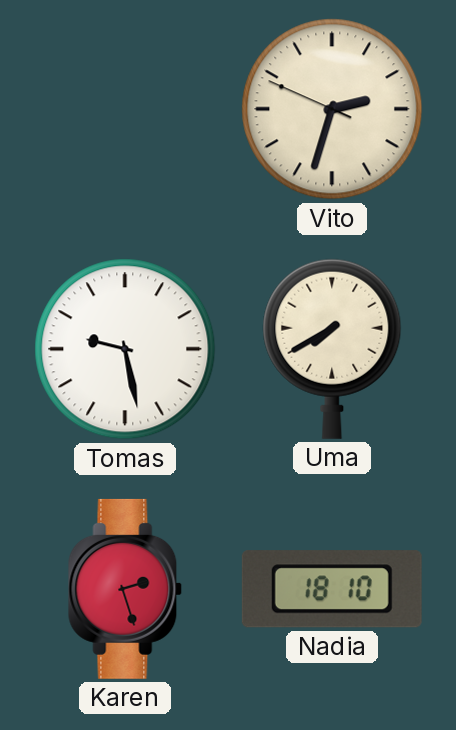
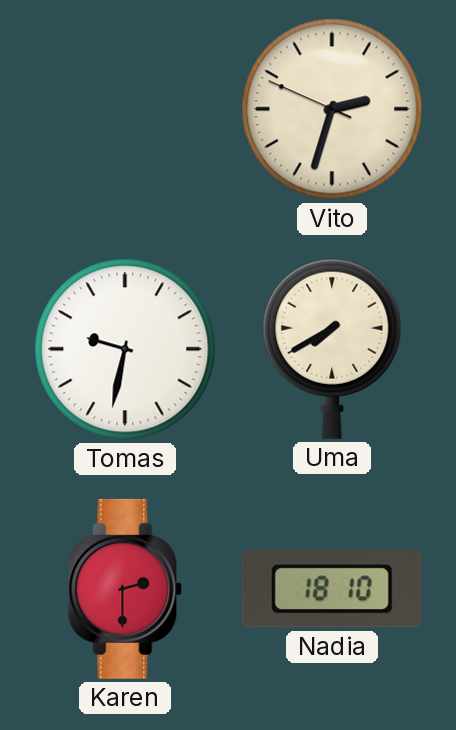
Tomas: 9:28 -> 9:32 (125, 349)
Karen: 2:27 -> 2:30 (125, 589)
